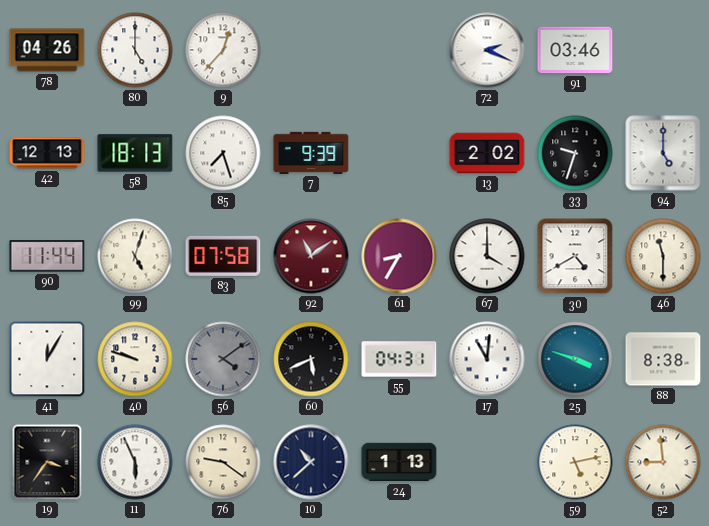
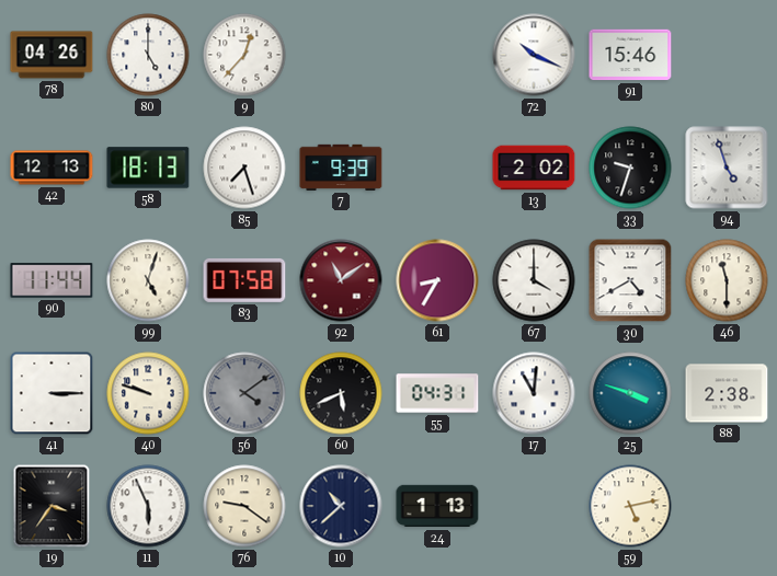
72: 2:19 -> 10:19 (534, 55)
91: 03:46 -> 15:46 (630, 55)
94: 5:00 -> 4:57 (727, 168)
41: 12:05 -> 3:15 (52, 393)
88: 8:38 -> 2:38 (727, 393)
52: 8:59 -> none (663, 462)
